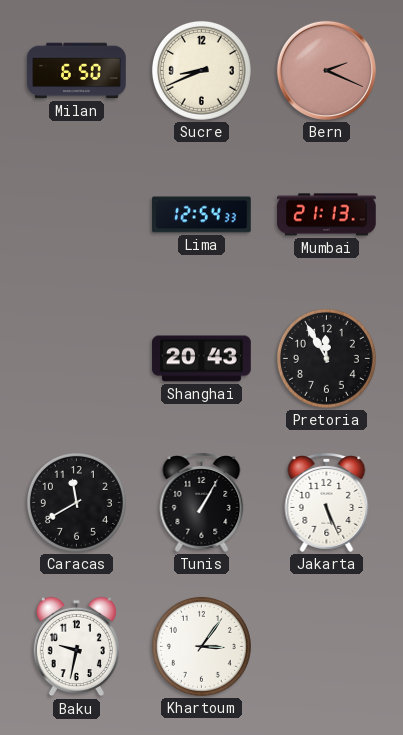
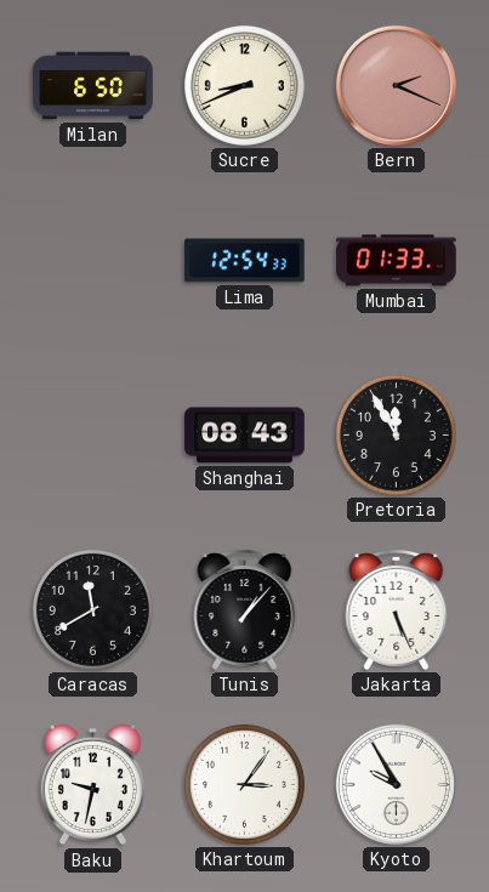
Mumbai: 21:13 -> 01:33 (397, 261)
Shanghai: 20:43 -> 08:43 (245, 436)
Tunis: 1:05 -> 1:07 (245, 609)
Kyoto: none -> 9:55 (396, 784)
